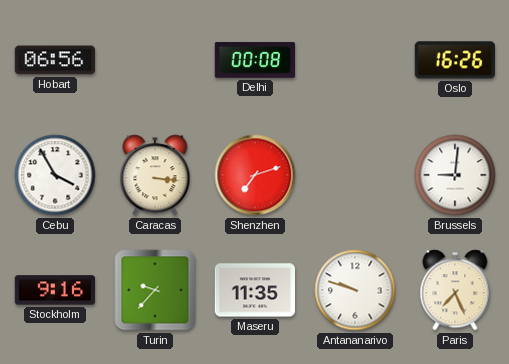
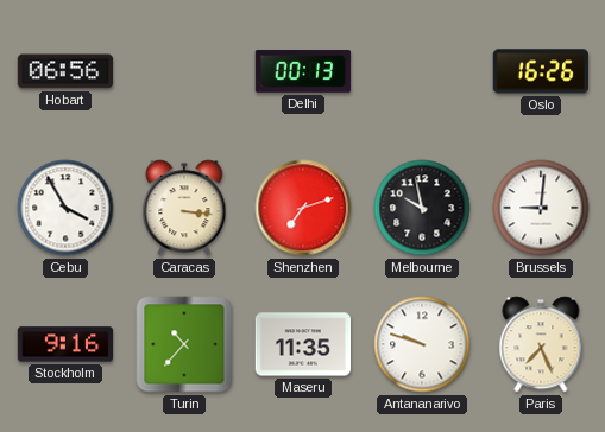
Delhi: 00:08 -> 00:13 (303, 71)
Melbourne: none -> 9:58 (422, 208)
Turin: 9:37 -> 10:37 (184, 344)
